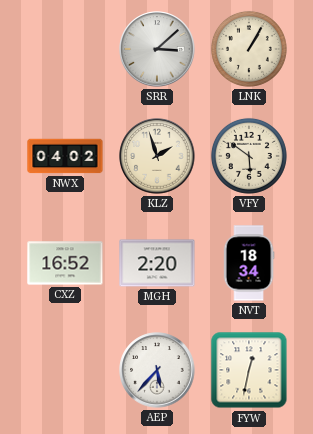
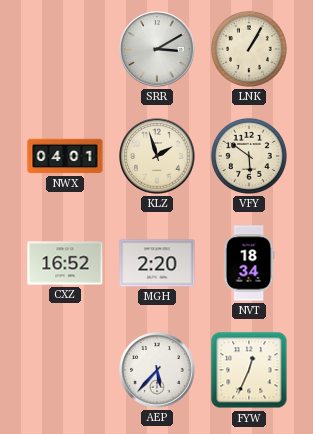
SRR: 3:08 -> 3:10 (157, 49)
NWX: 04:02 -> 04:01 (65, 156)
FYW: 12:32 -> 12:34 (249, 370)
